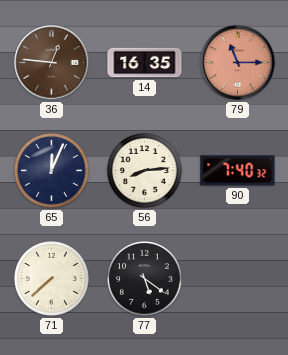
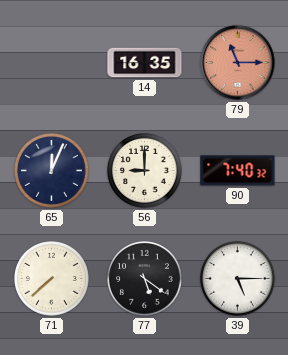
36: 12:46 -> none (52, 63)
56: 8:14 -> 9:00 (145, 171)
39: none -> 5:15 (238, 279)
